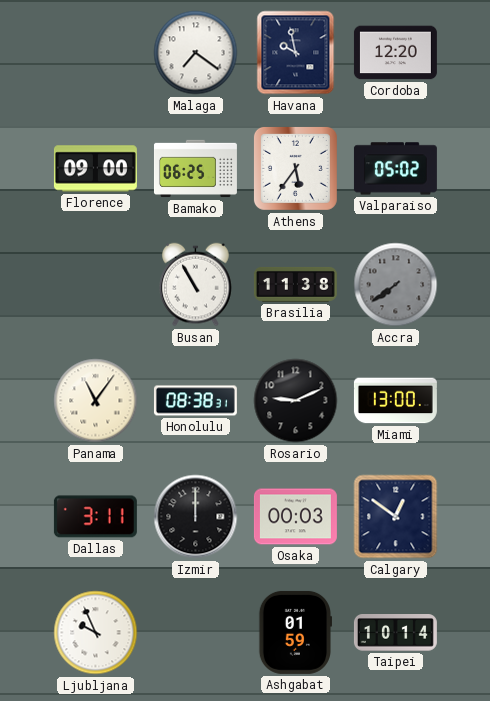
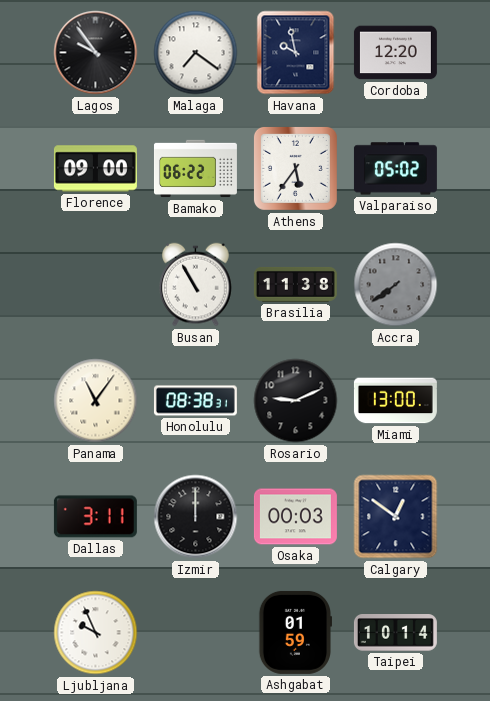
Lagos: none -> 9:54 (96, 53)
Bamako: 06:25 -> 06:22 (195, 169)
